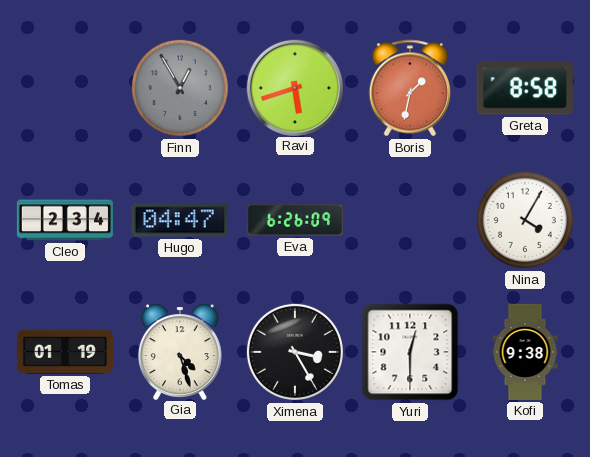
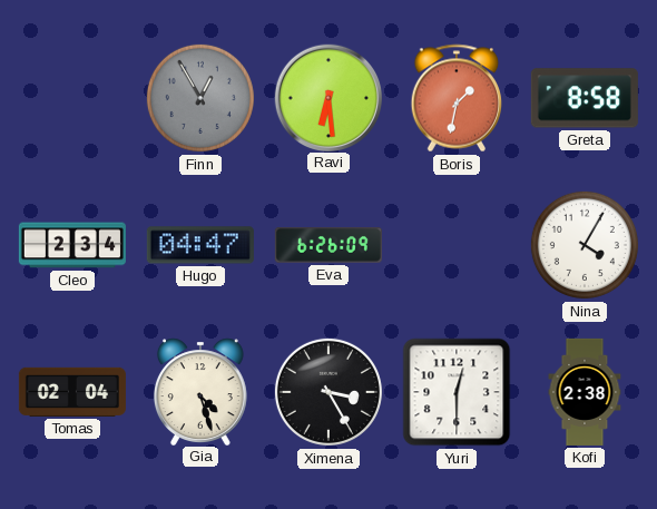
Ravi: 5:42 -> 6:29 (327, 97)
Tomas: 01:19 -> 02:04 (72, 392)
Kofi: 9:38 -> 2:38 (585, 392)
